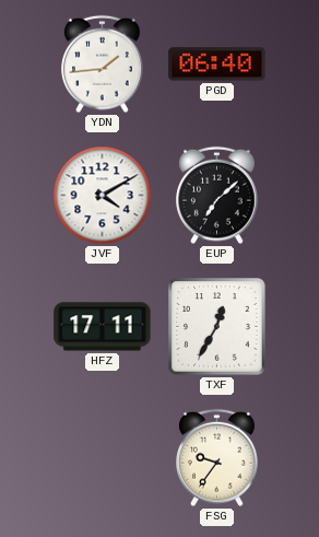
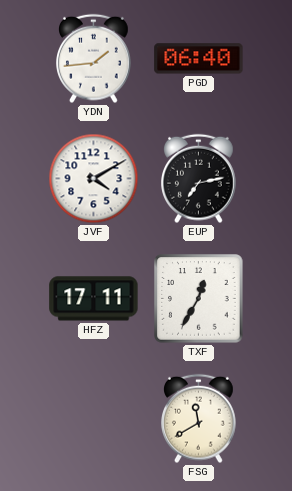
EUP: 7:08 -> 7:13 (199, 179)
FSG: 9:36 -> 11:40 (199, 419)
